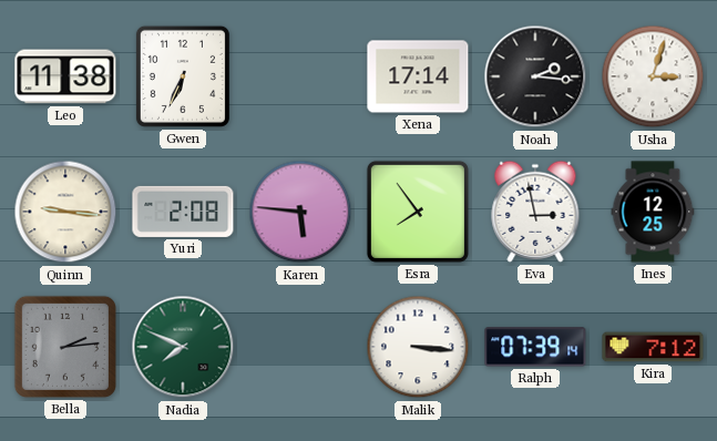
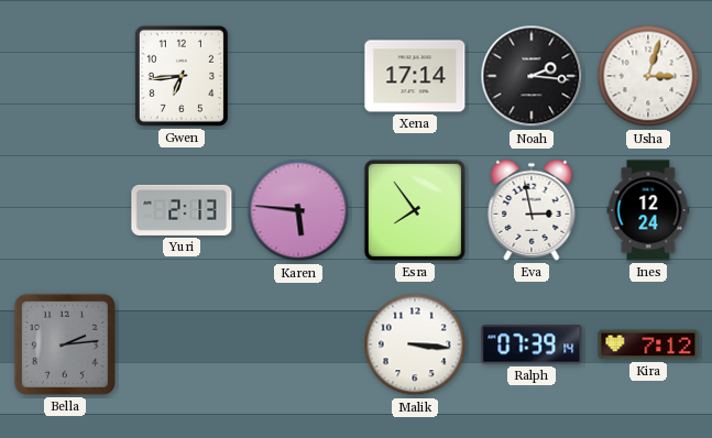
Leo: 11:38 -> none (65, 76)
Gwen: 6:34 -> 6:44 (182, 76)
Quinn: 9:16 -> none (65, 212)
Yuri: 2:08 -> 2:13 (182, 210)
Ines: 12:25 -> 12:24 (648, 210)
Nadia: 7:49 -> none (183, 347)
